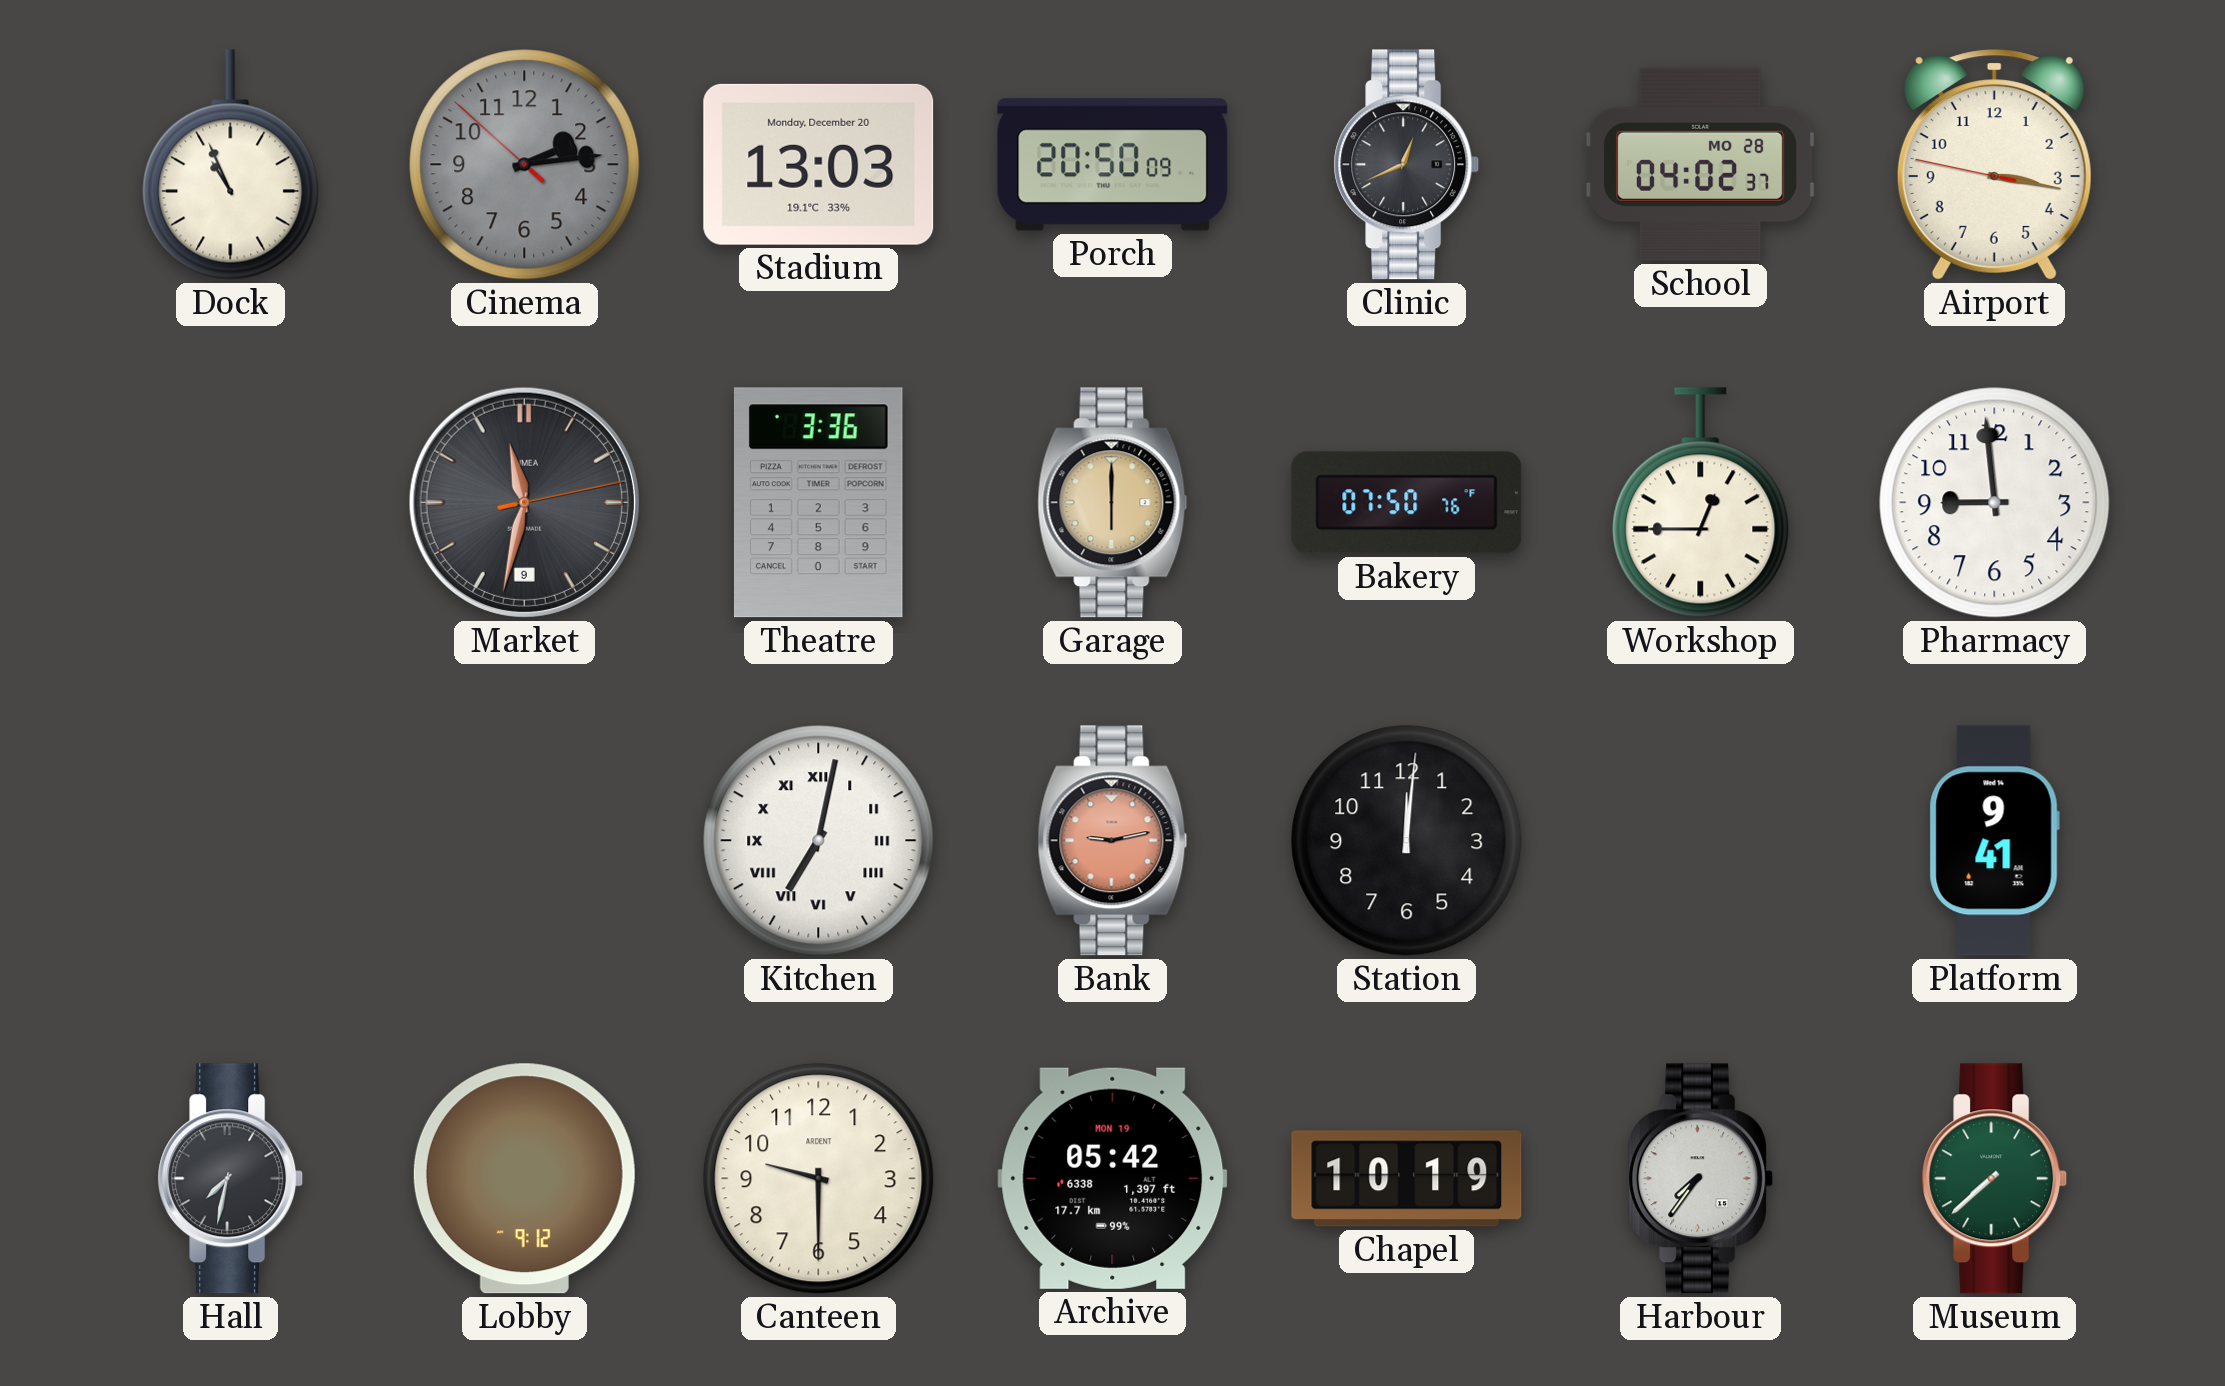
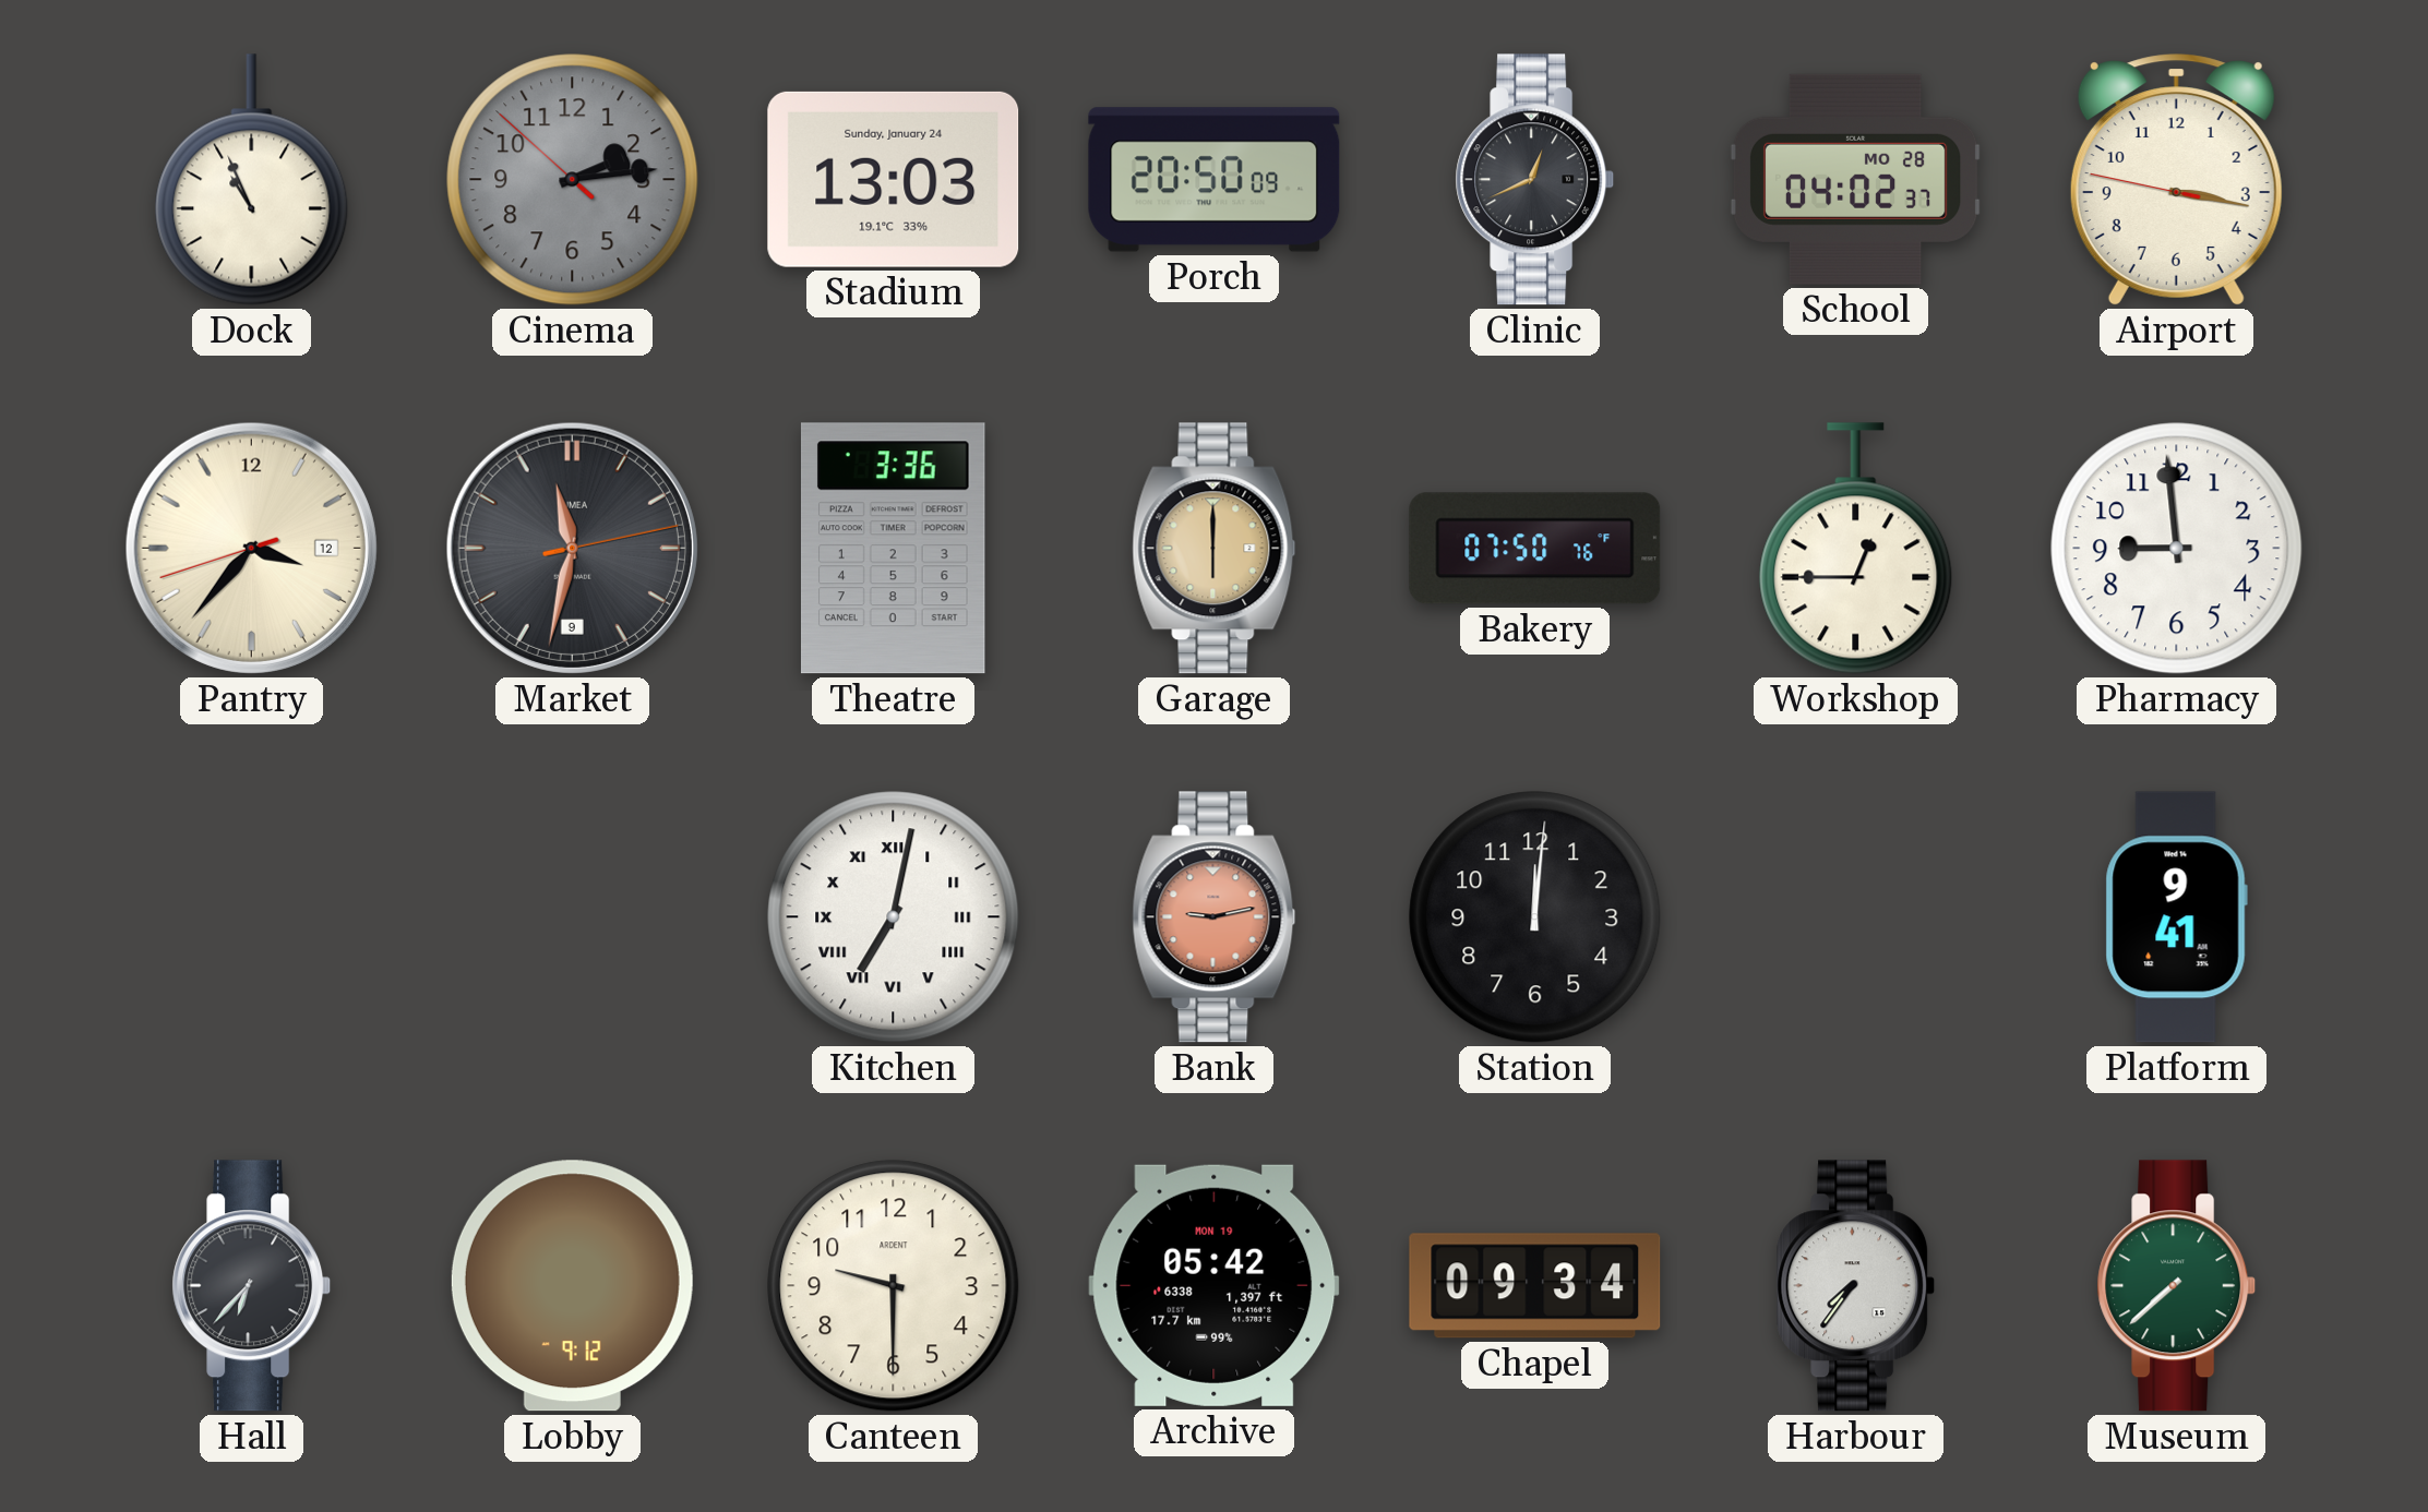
Stadium date: Monday, December 20 -> Sunday, January 24 (894, 179)
Pantry: none -> 3:36 (251, 548)
Hall: 7:32 -> 6:37 (252, 1286)
Chapel: 10:19 -> 09:34 (1535, 1286)
